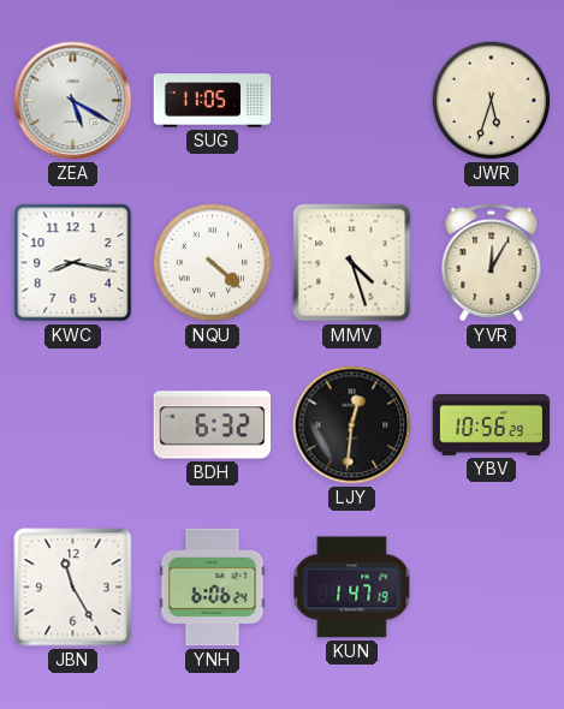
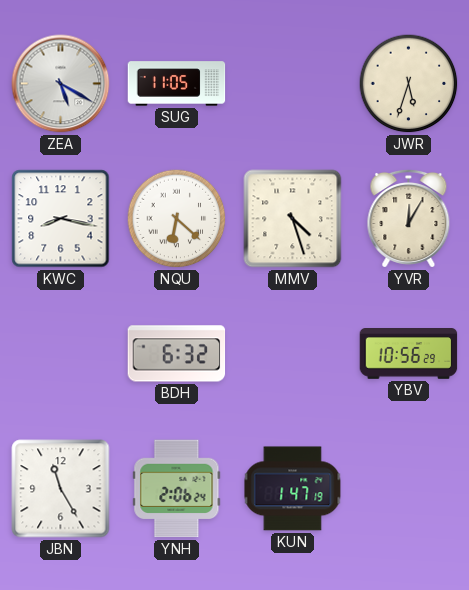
NQU: 4:22 -> 6:22 (177, 219)
LJY: 12:31 -> none (352, 425)
YNH: 6:06 -> 2:06 (177, 489)
